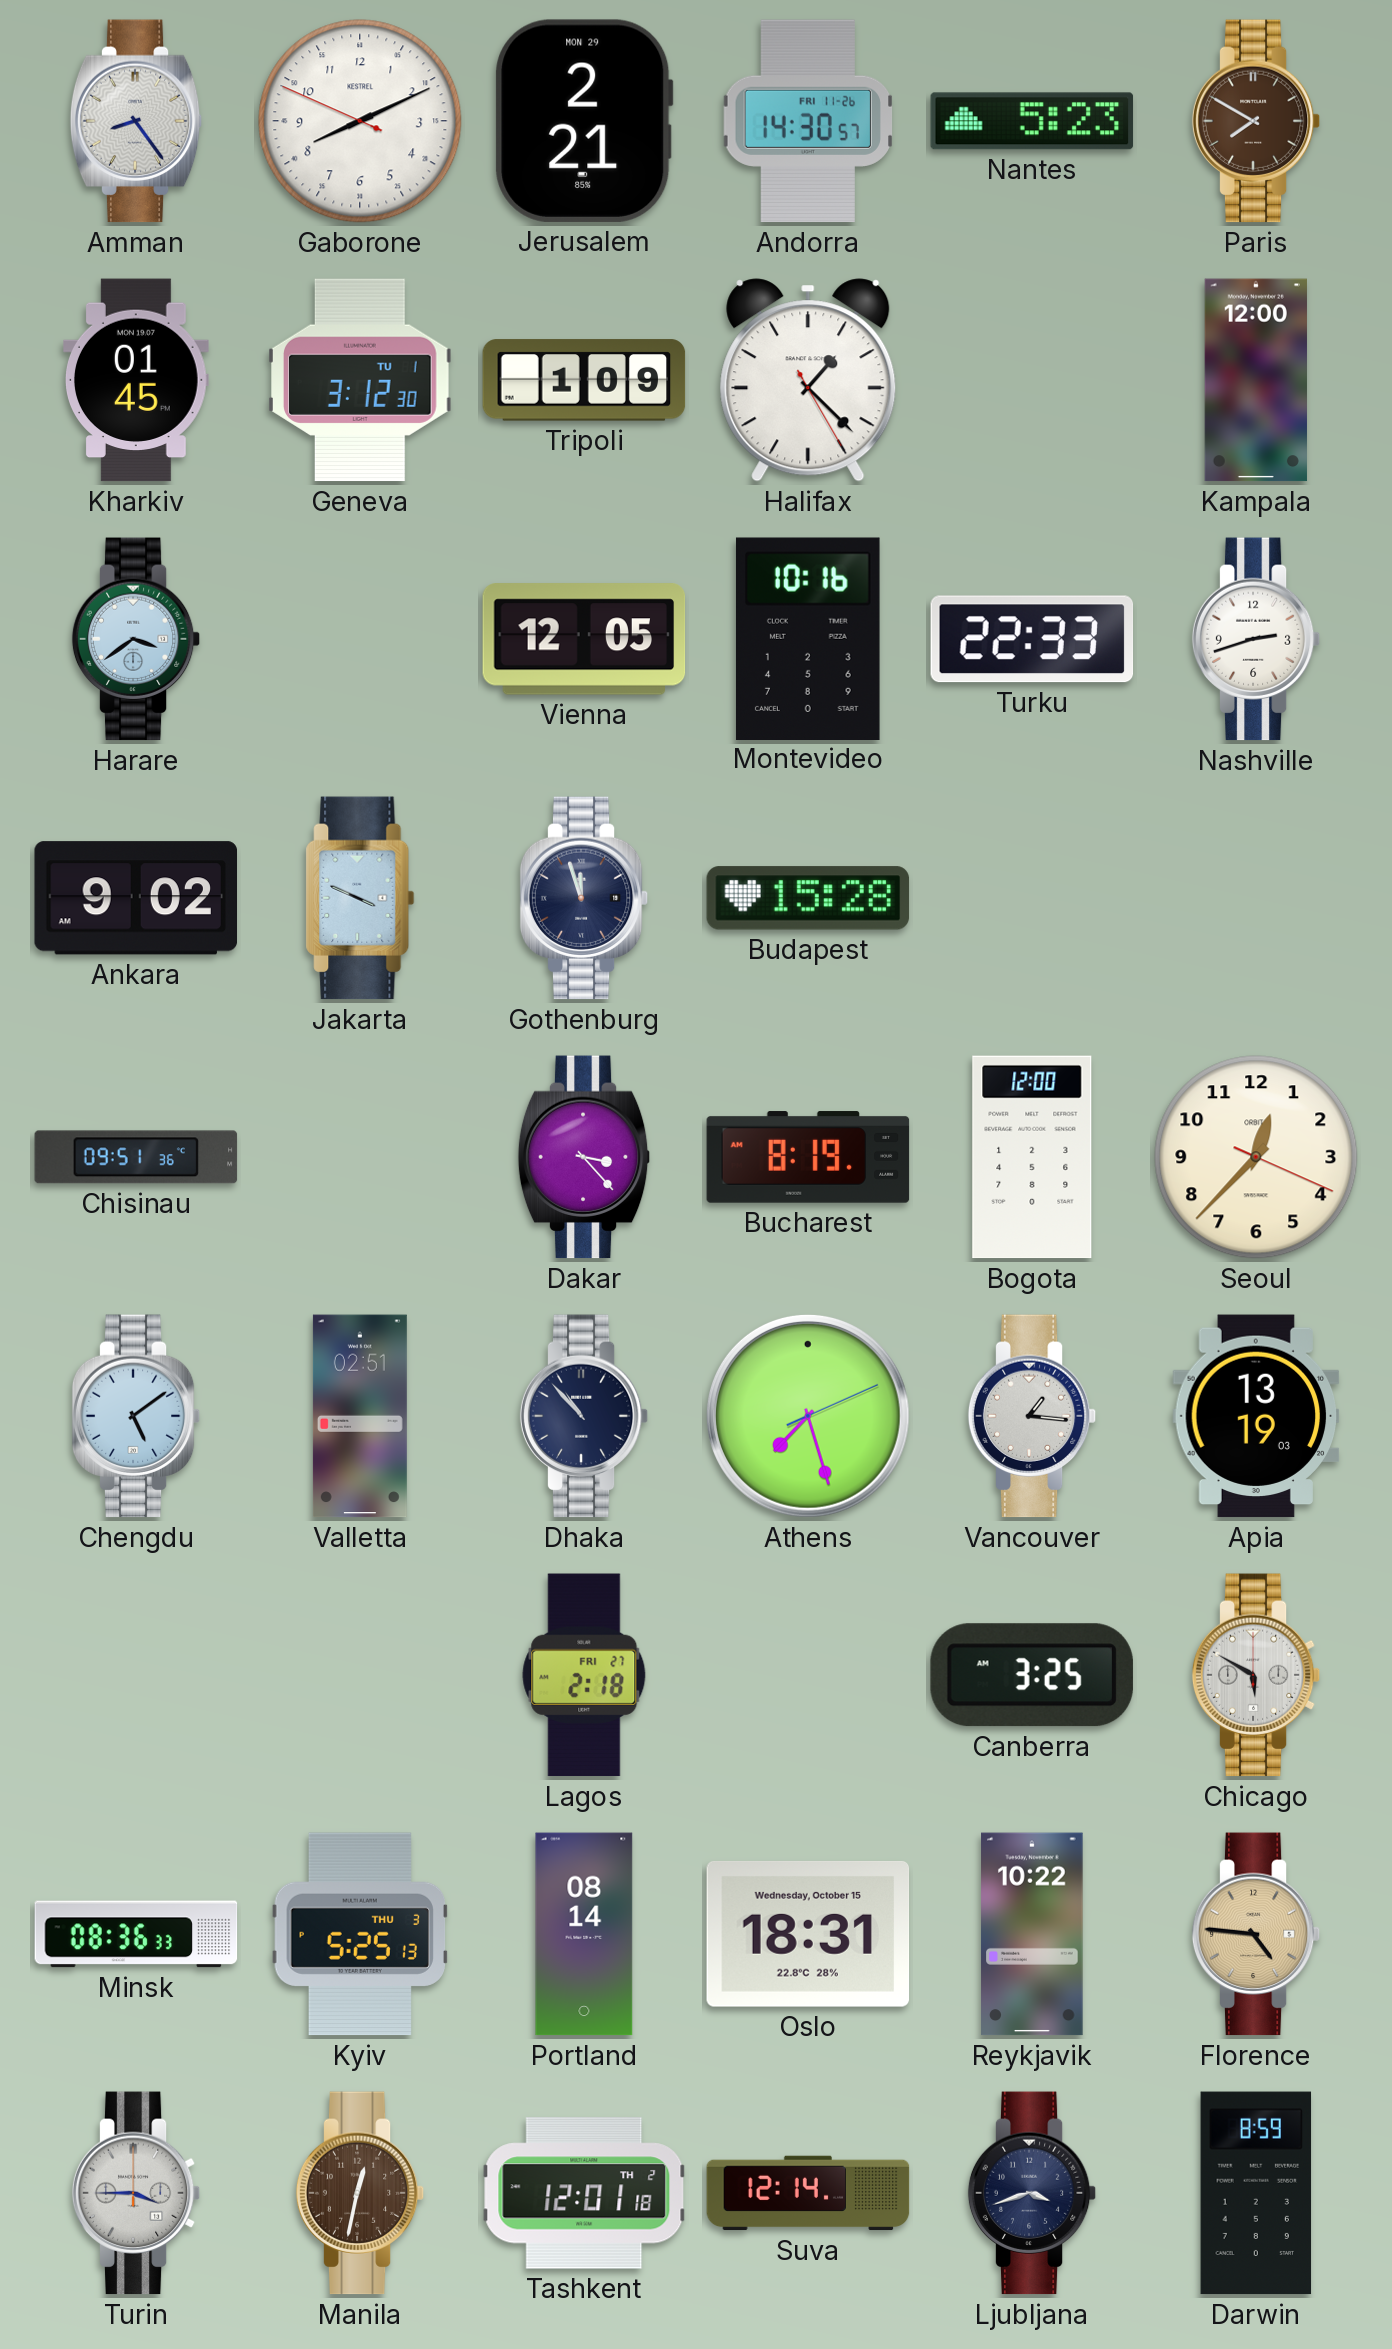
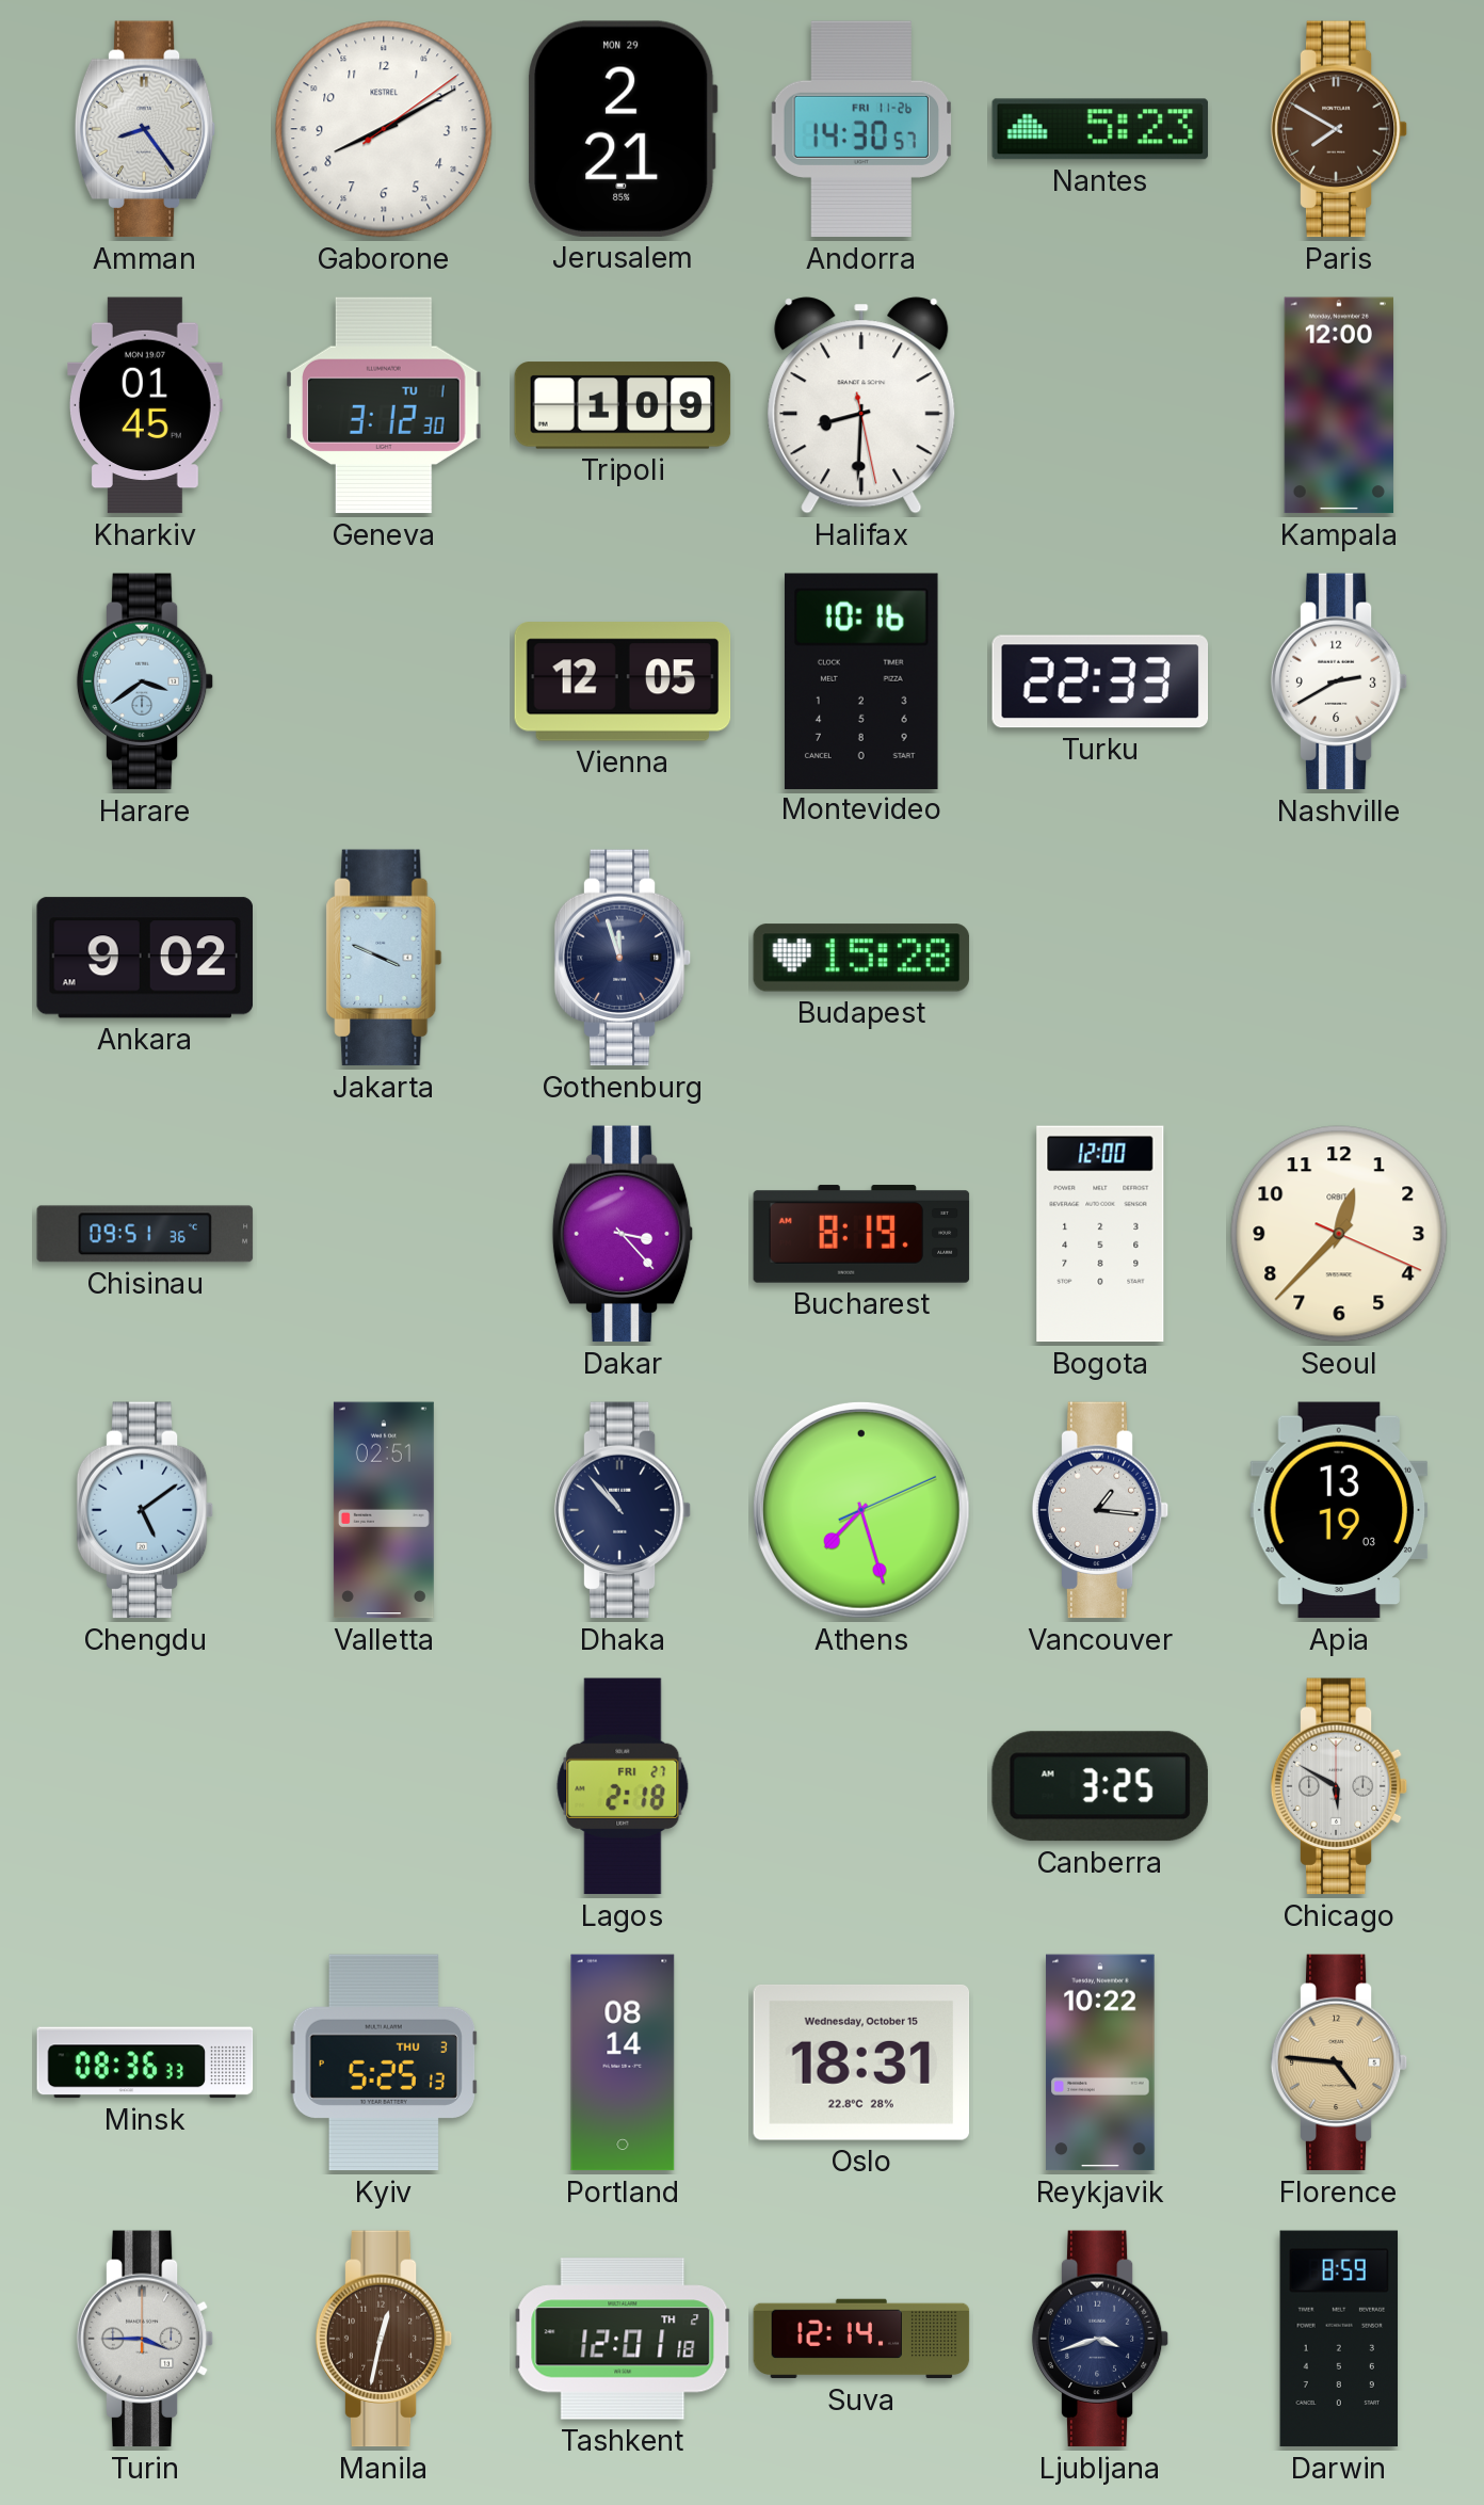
Gaborone: 8:10:49 -> 8:10:09 (384, 129)
Halifax: 1:22 -> 8:30 (861, 405)
Nashville: 2:42 -> 2:40 (1339, 681)
